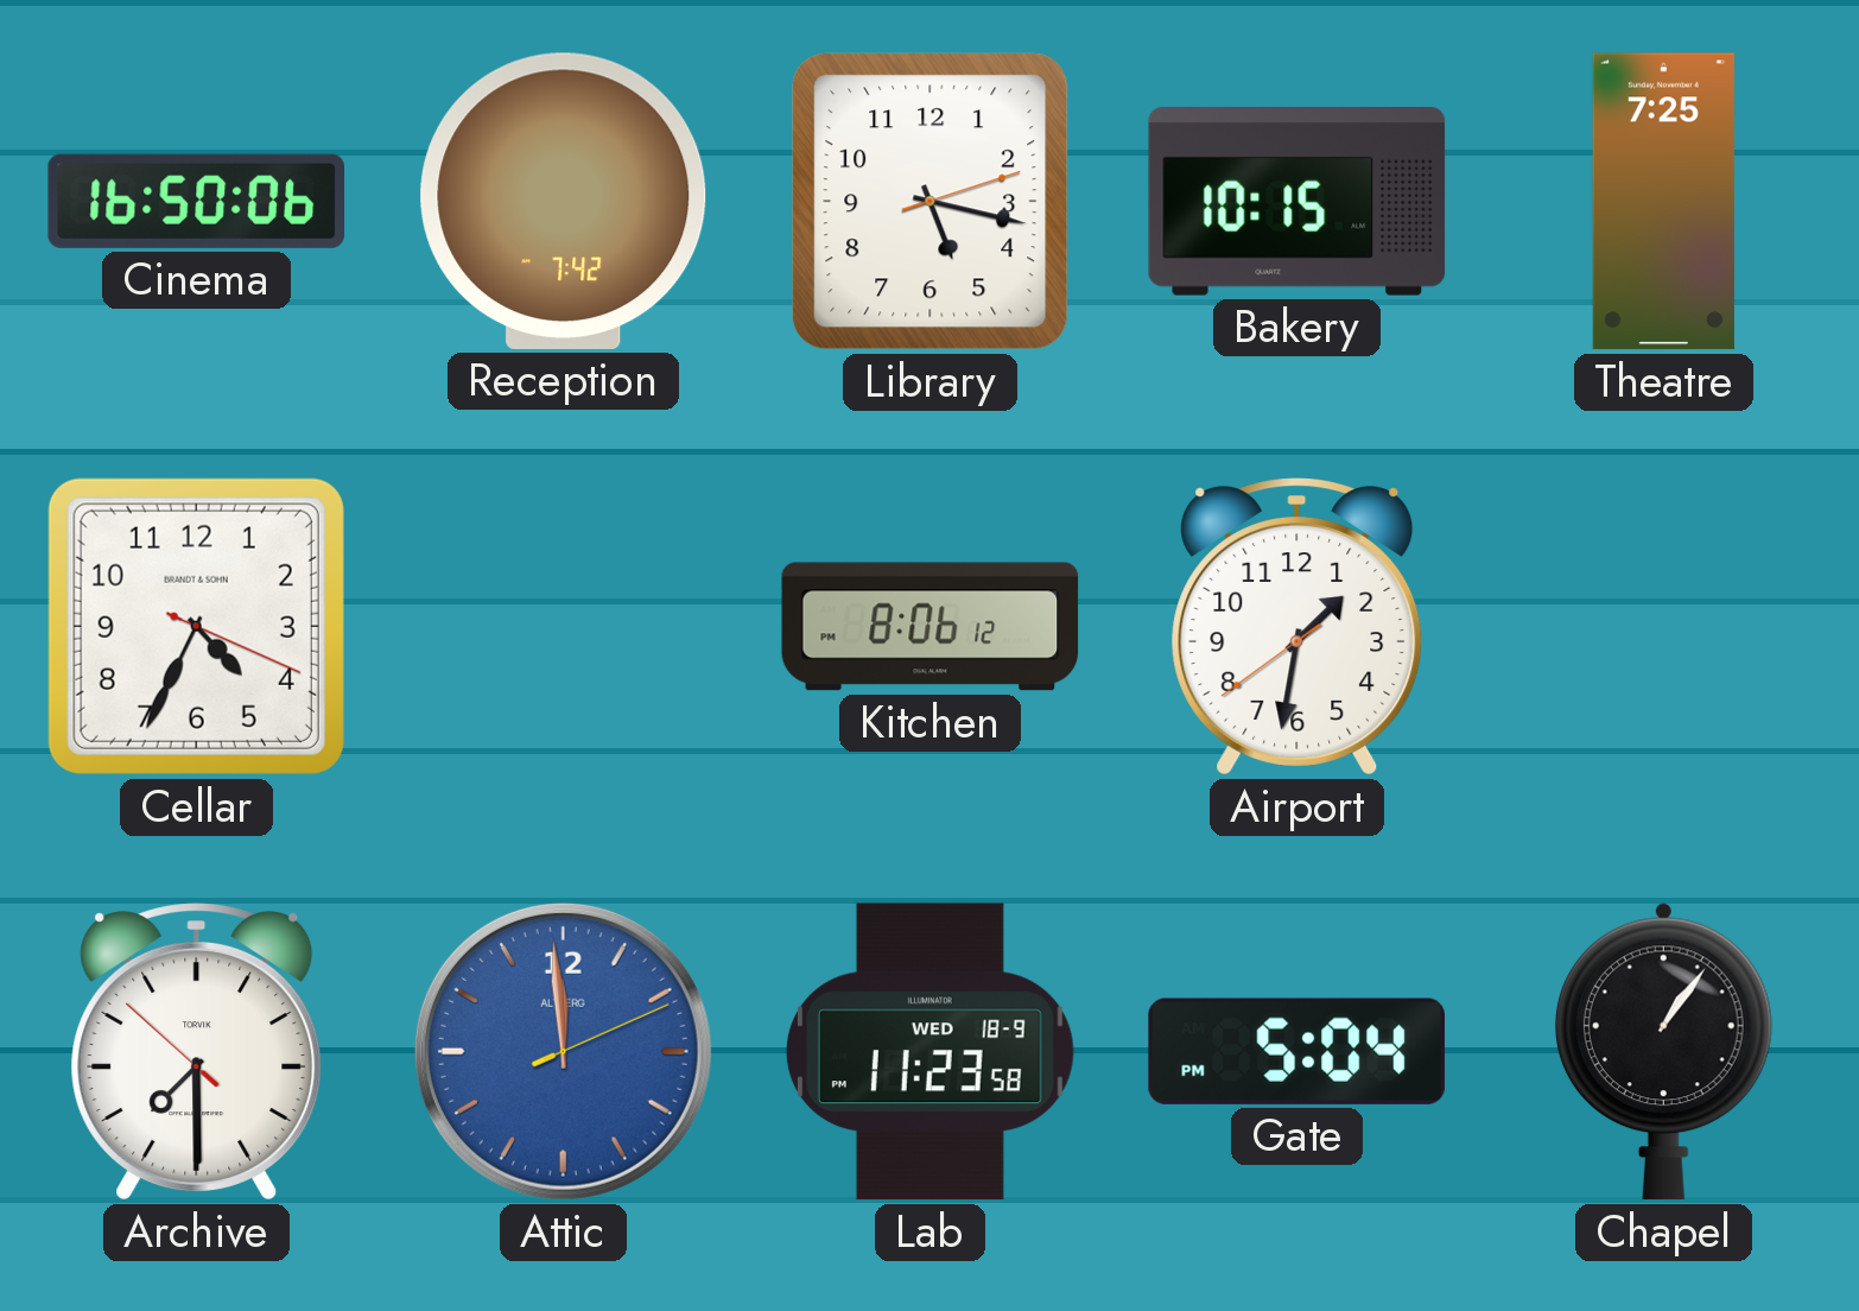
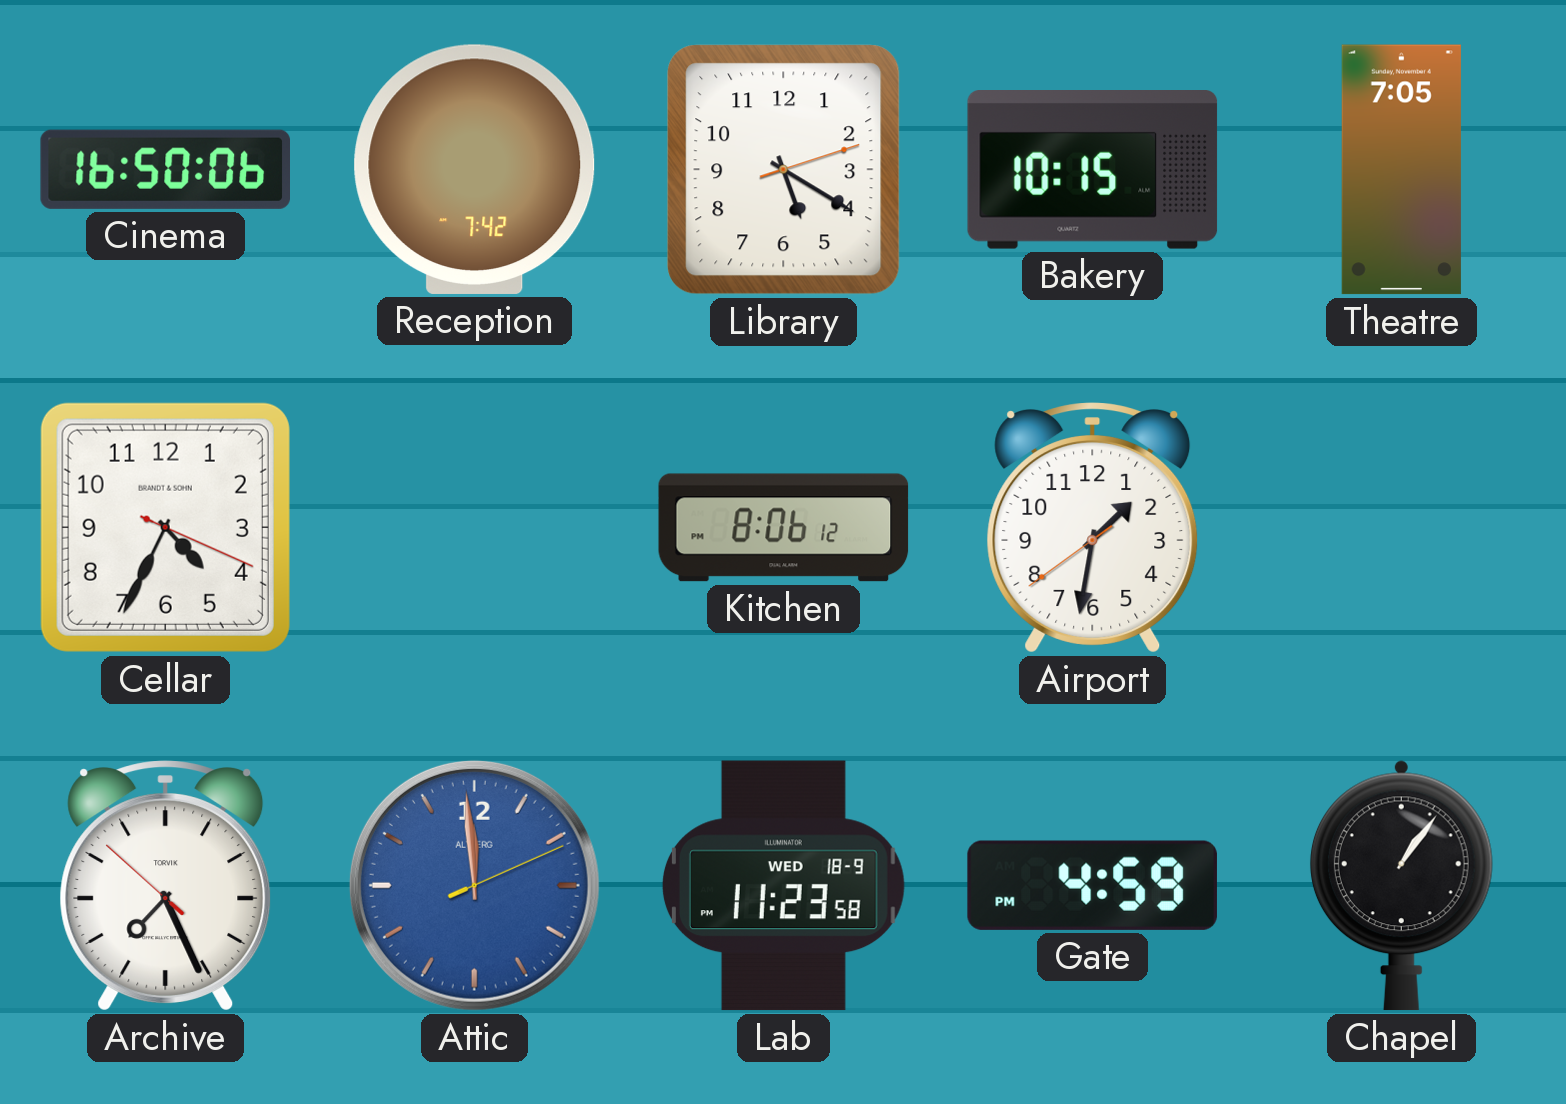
Library: 5:17 -> 5:20 (784, 170)
Theatre: 7:25 -> 7:05 (1401, 170)
Archive: 7:29 -> 7:25 (166, 886)
Gate: 5:04 -> 4:59 (1092, 885)
